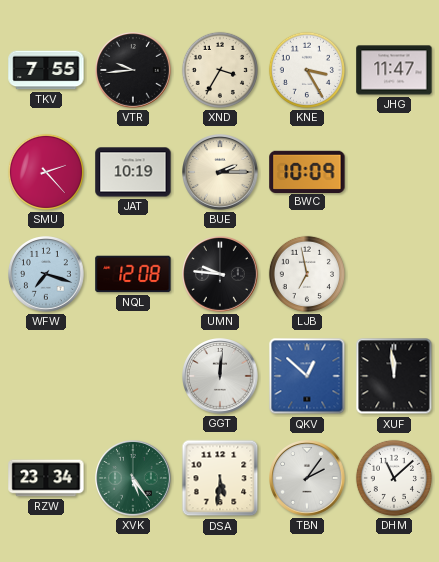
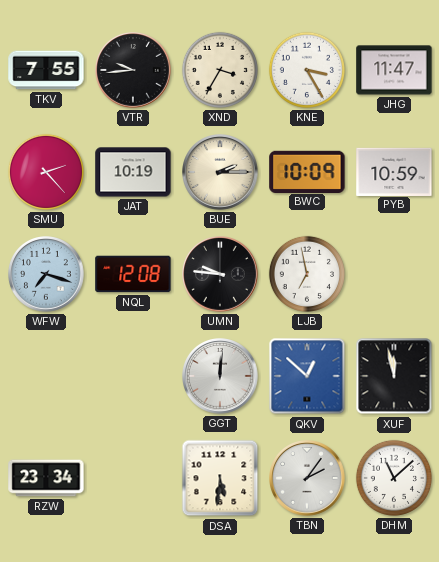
PYB: none -> 10:59 (394, 171)
XUF: 11:59 -> 11:58 (394, 376)
XVK: 5:24 -> none (134, 479)
